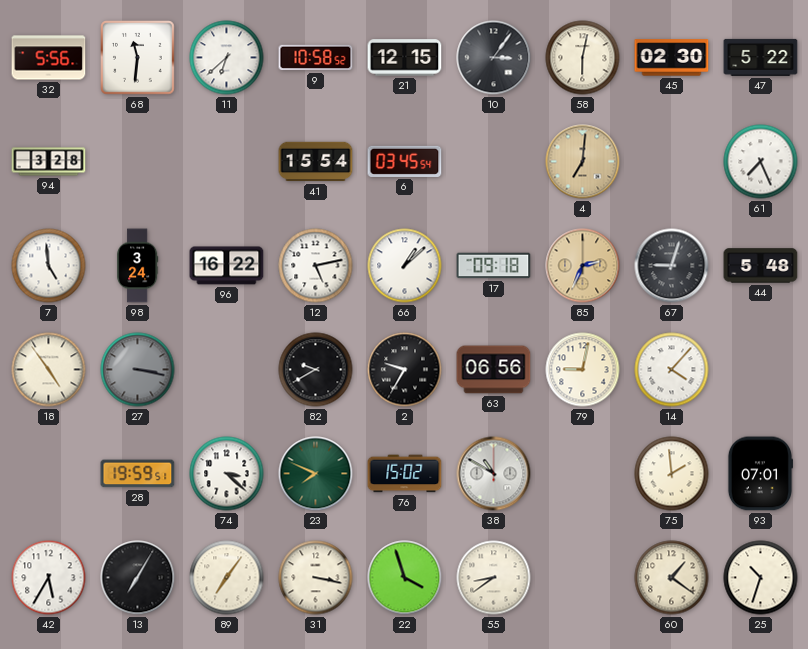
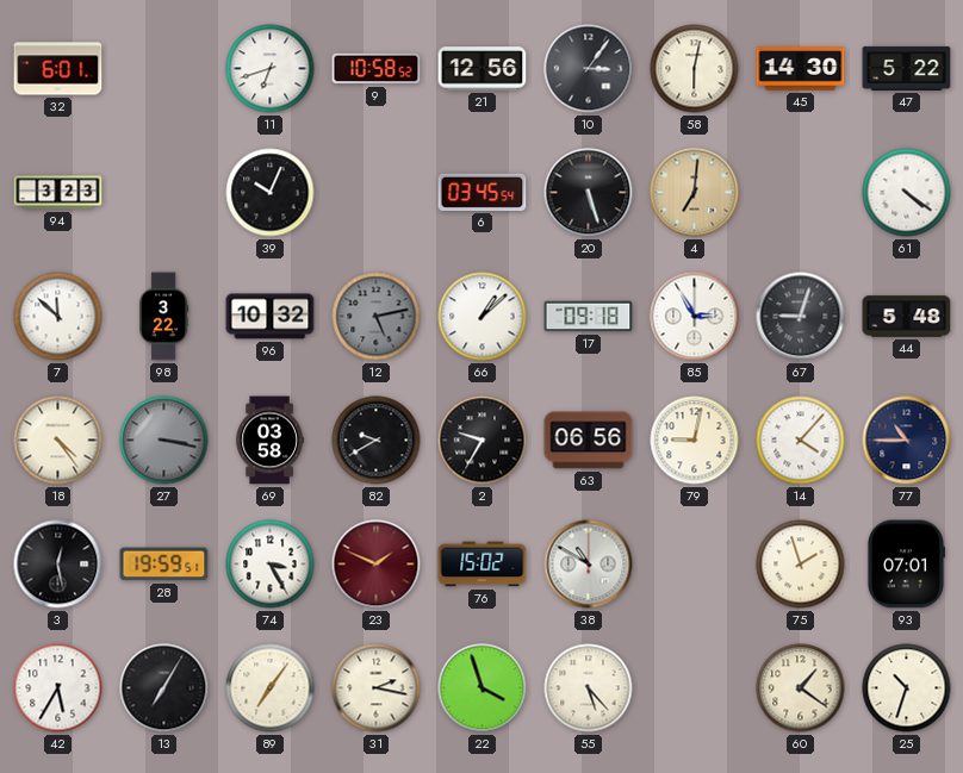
32: 5:56 -> 6:01 (58, 69)
68: 11:31 -> none (138, 58)
11: 6:38 -> 6:42 (271, 69)
21: 12:15 -> 12:56 (483, 69)
45: 02:30 -> 14:30 (801, 69)
94: 3:28 -> 3:23 (58, 193)
39: none -> 10:04 (271, 193)
41: 15:54 -> none (316, 162)
20: none -> 5:27 (589, 193)
61: 7:26 -> 4:21 (907, 193)
7: 4:59 -> 11:52 (58, 317)
98: 3:24 -> 3:22 (164, 317)
96: 16:22 -> 10:32 (271, 317)
12 dial: white -> grey (377, 317)
85: 2:34 -> 2:55 (695, 317)
85 dial: champagne -> white (695, 317)
18: 4:54 -> 4:24 (58, 441)
69: none -> 03:58 (269, 441)
77: none -> 10:45 (907, 441)
3: none -> 12:28 (58, 565)
74: 3:22 -> 3:25 (271, 565)
23: 7:49 -> 1:49 (377, 565)
23 dial: green -> burgundy (377, 565)
75: 1:59 -> 1:57 (801, 565)
31: 3:17 -> 2:17 (377, 688)
55: 8:39 -> 5:23 (589, 688)
